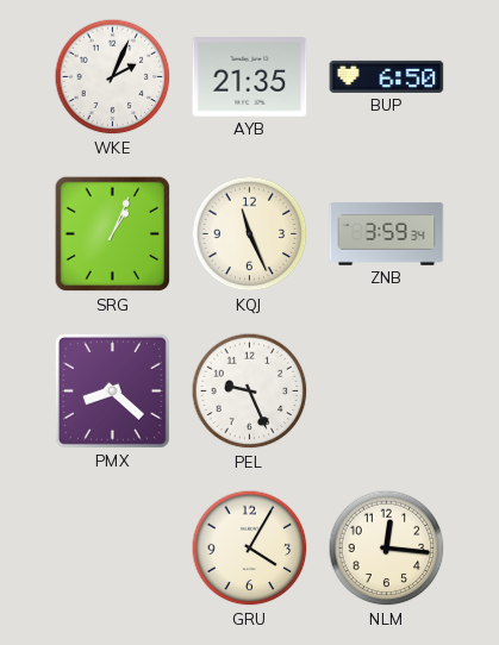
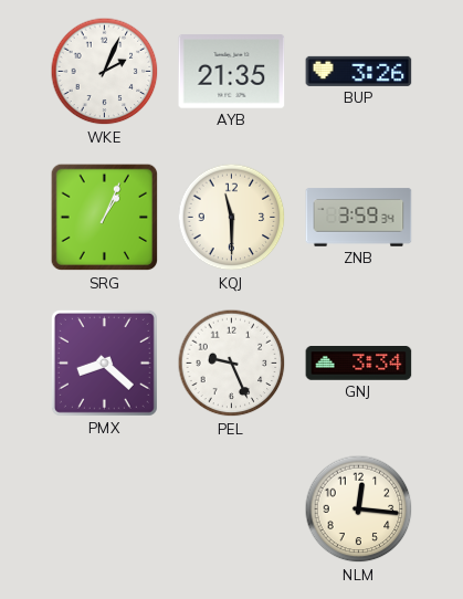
BUP: 6:50 -> 3:26 (359, 71)
KQJ: 11:26 -> 11:30 (232, 218)
GNJ: none -> 3:34 (359, 364)
GRU: 4:05 -> none (250, 549)
